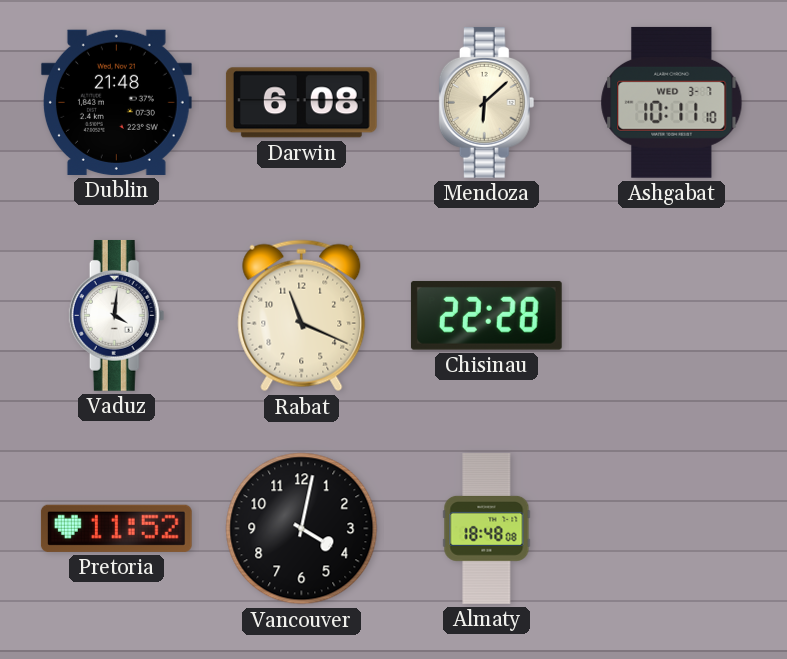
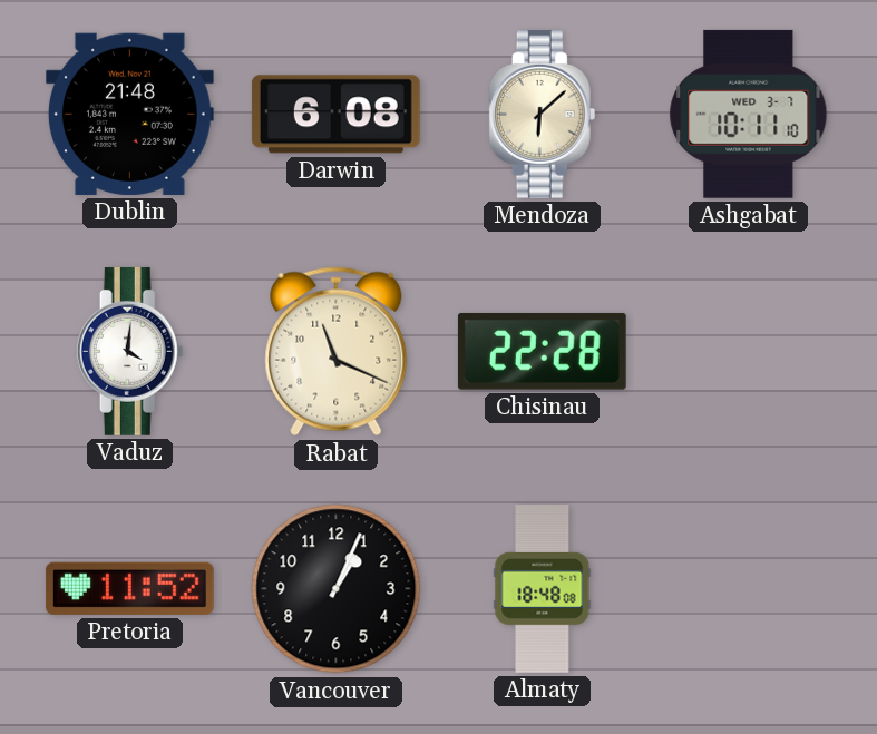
Vancouver: 4:02 -> 1:04 (337, 589)
